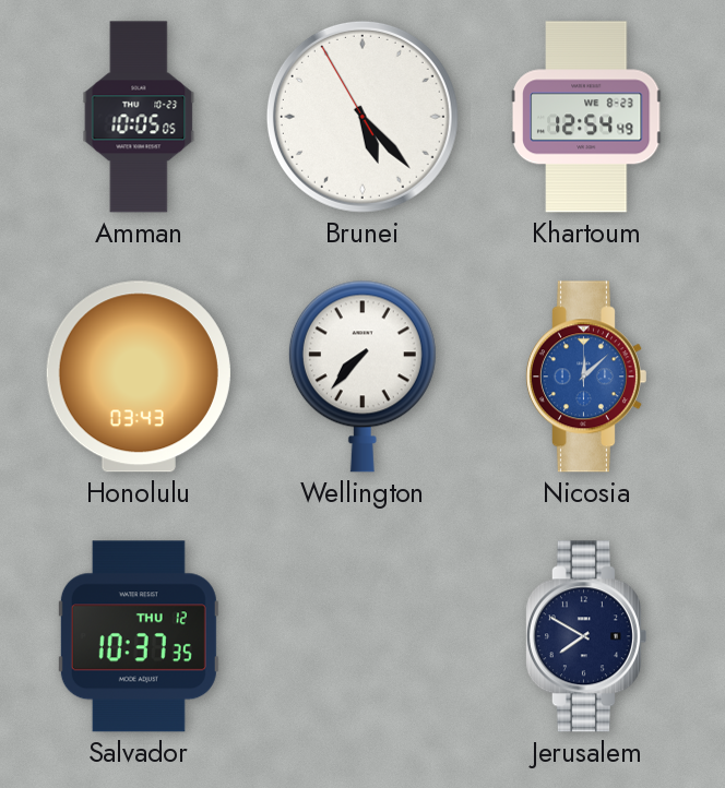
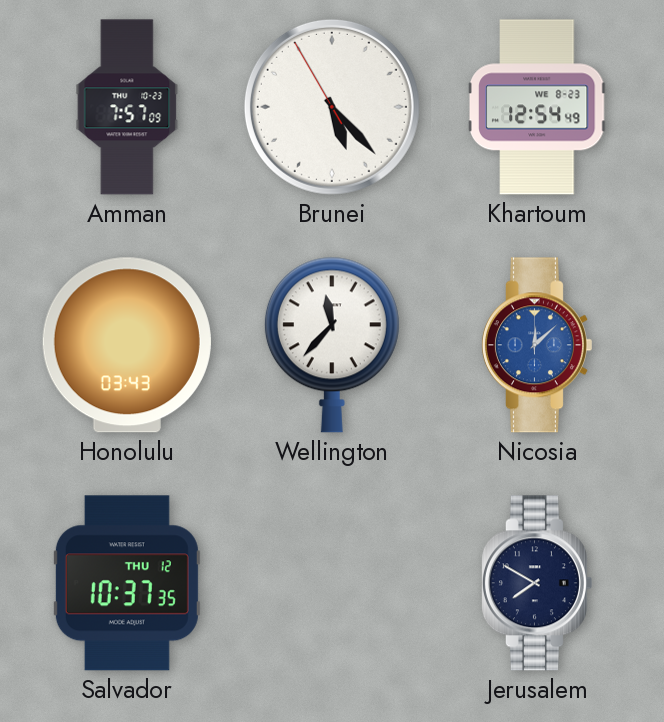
Amman: 10:05 -> 7:57 (127, 107)
Wellington: 7:37 -> 11:37 (332, 345)
